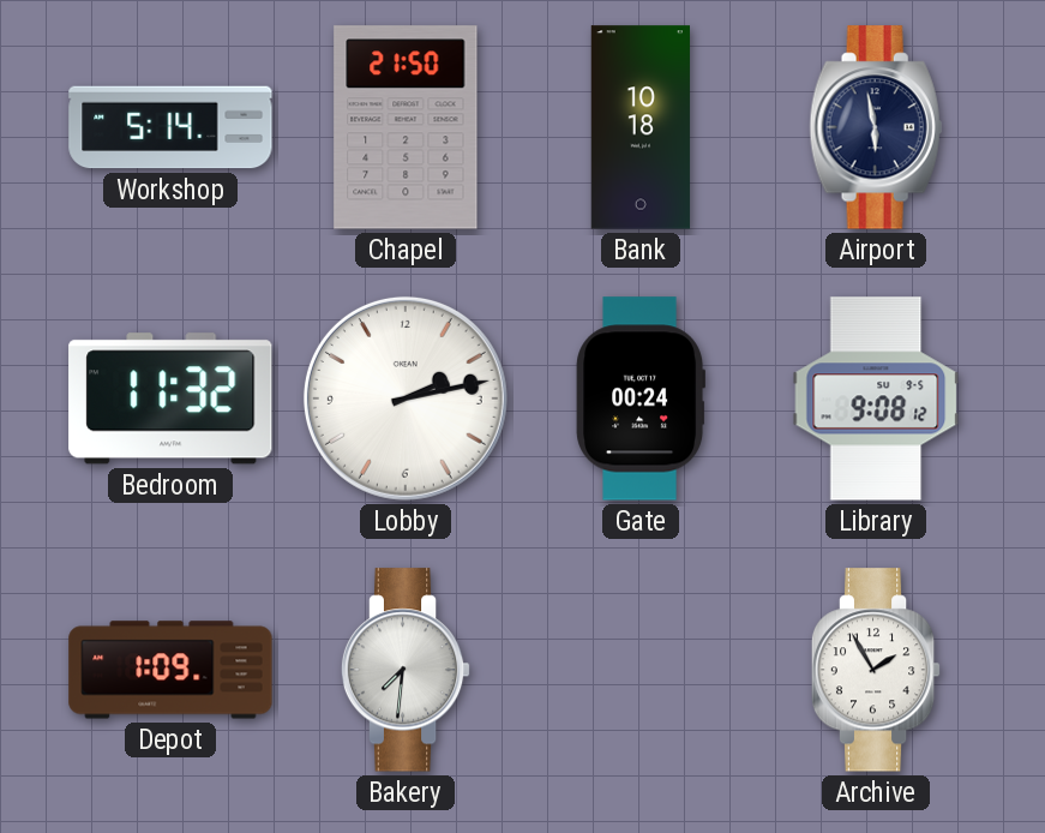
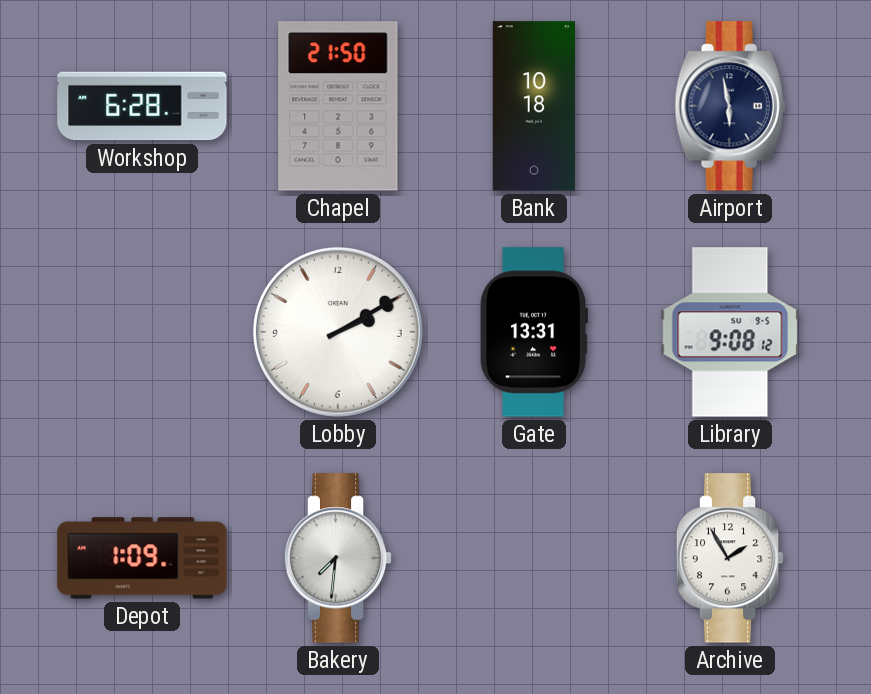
Workshop: 5:14 -> 6:28 (142, 106)
Bedroom: 11:32 -> none (170, 398)
Lobby: 2:13 -> 2:10 (338, 332)
Gate: 00:24 -> 13:31 (533, 332)
